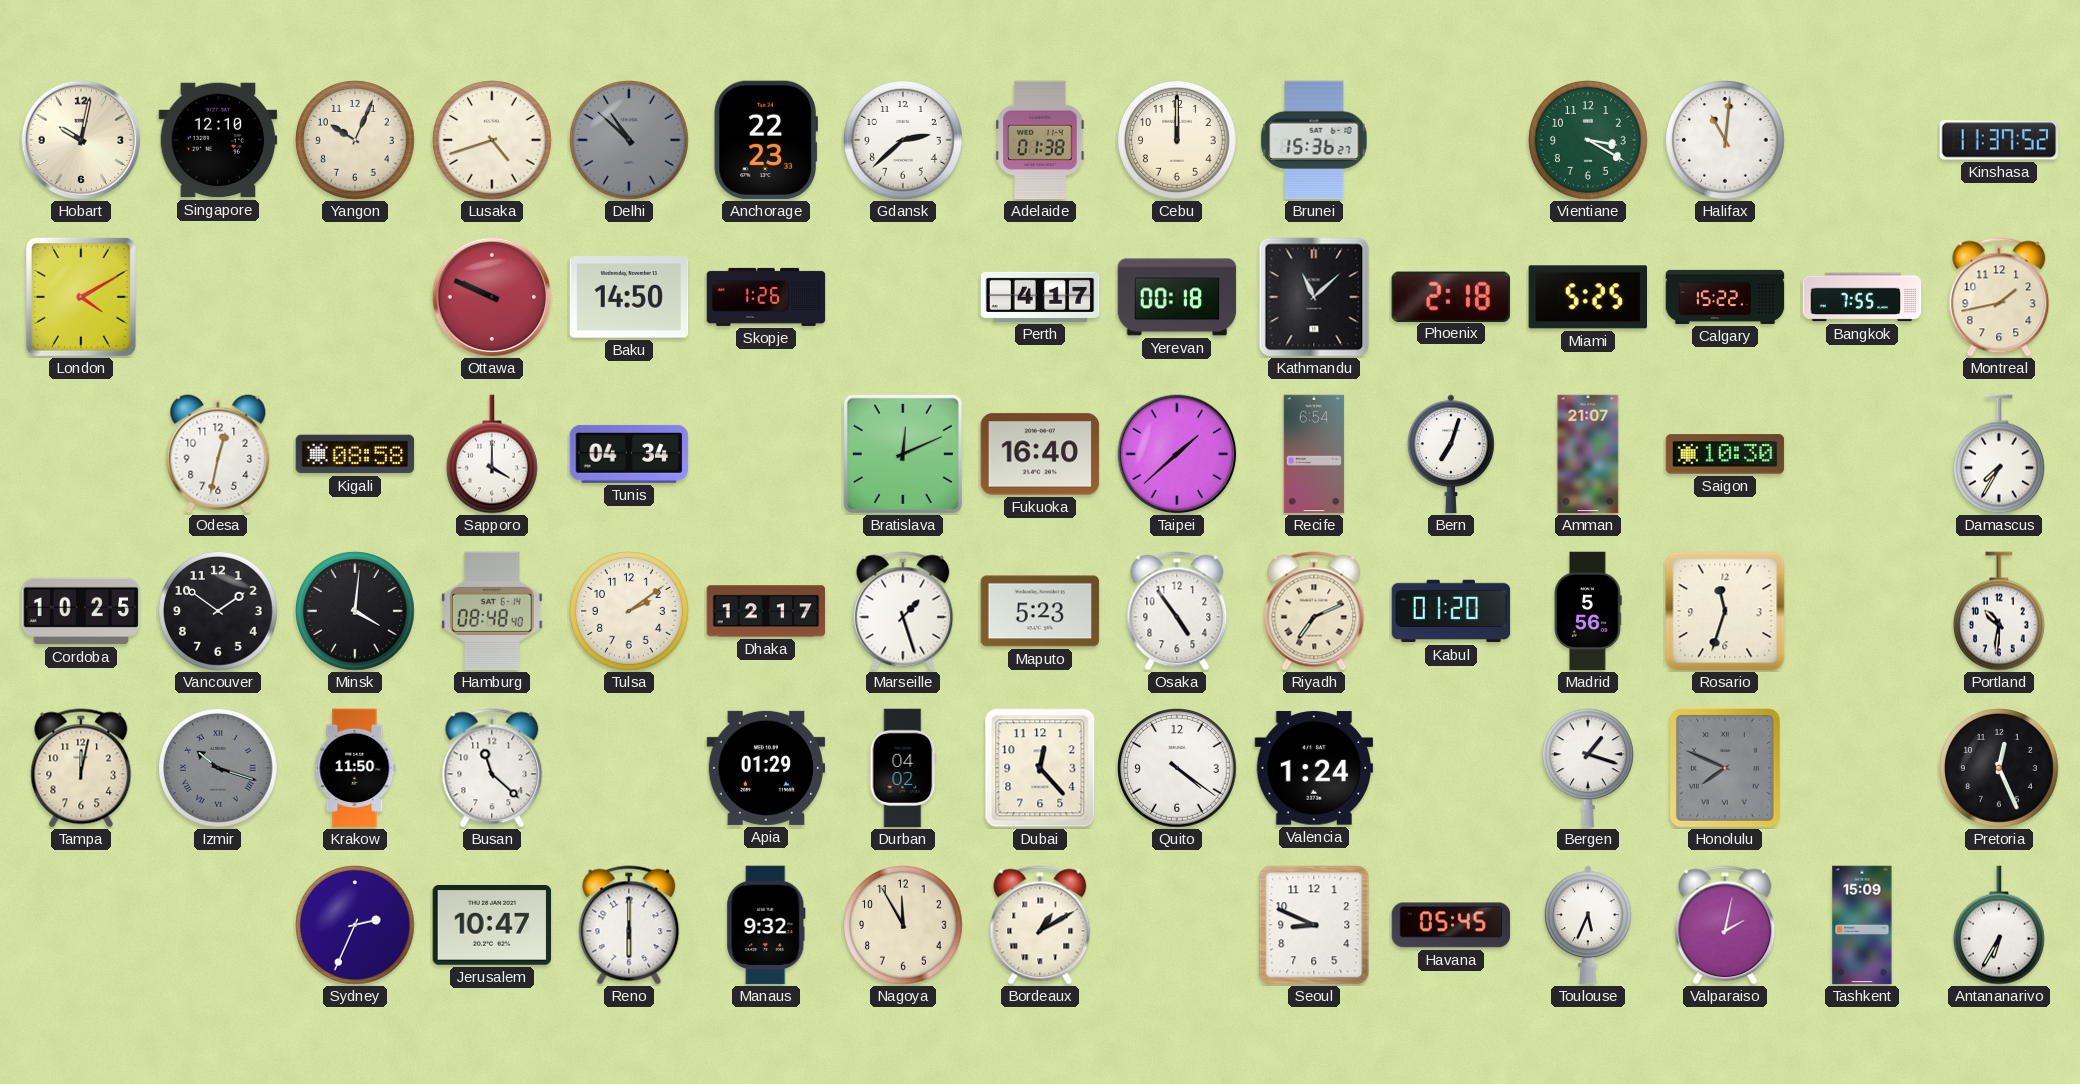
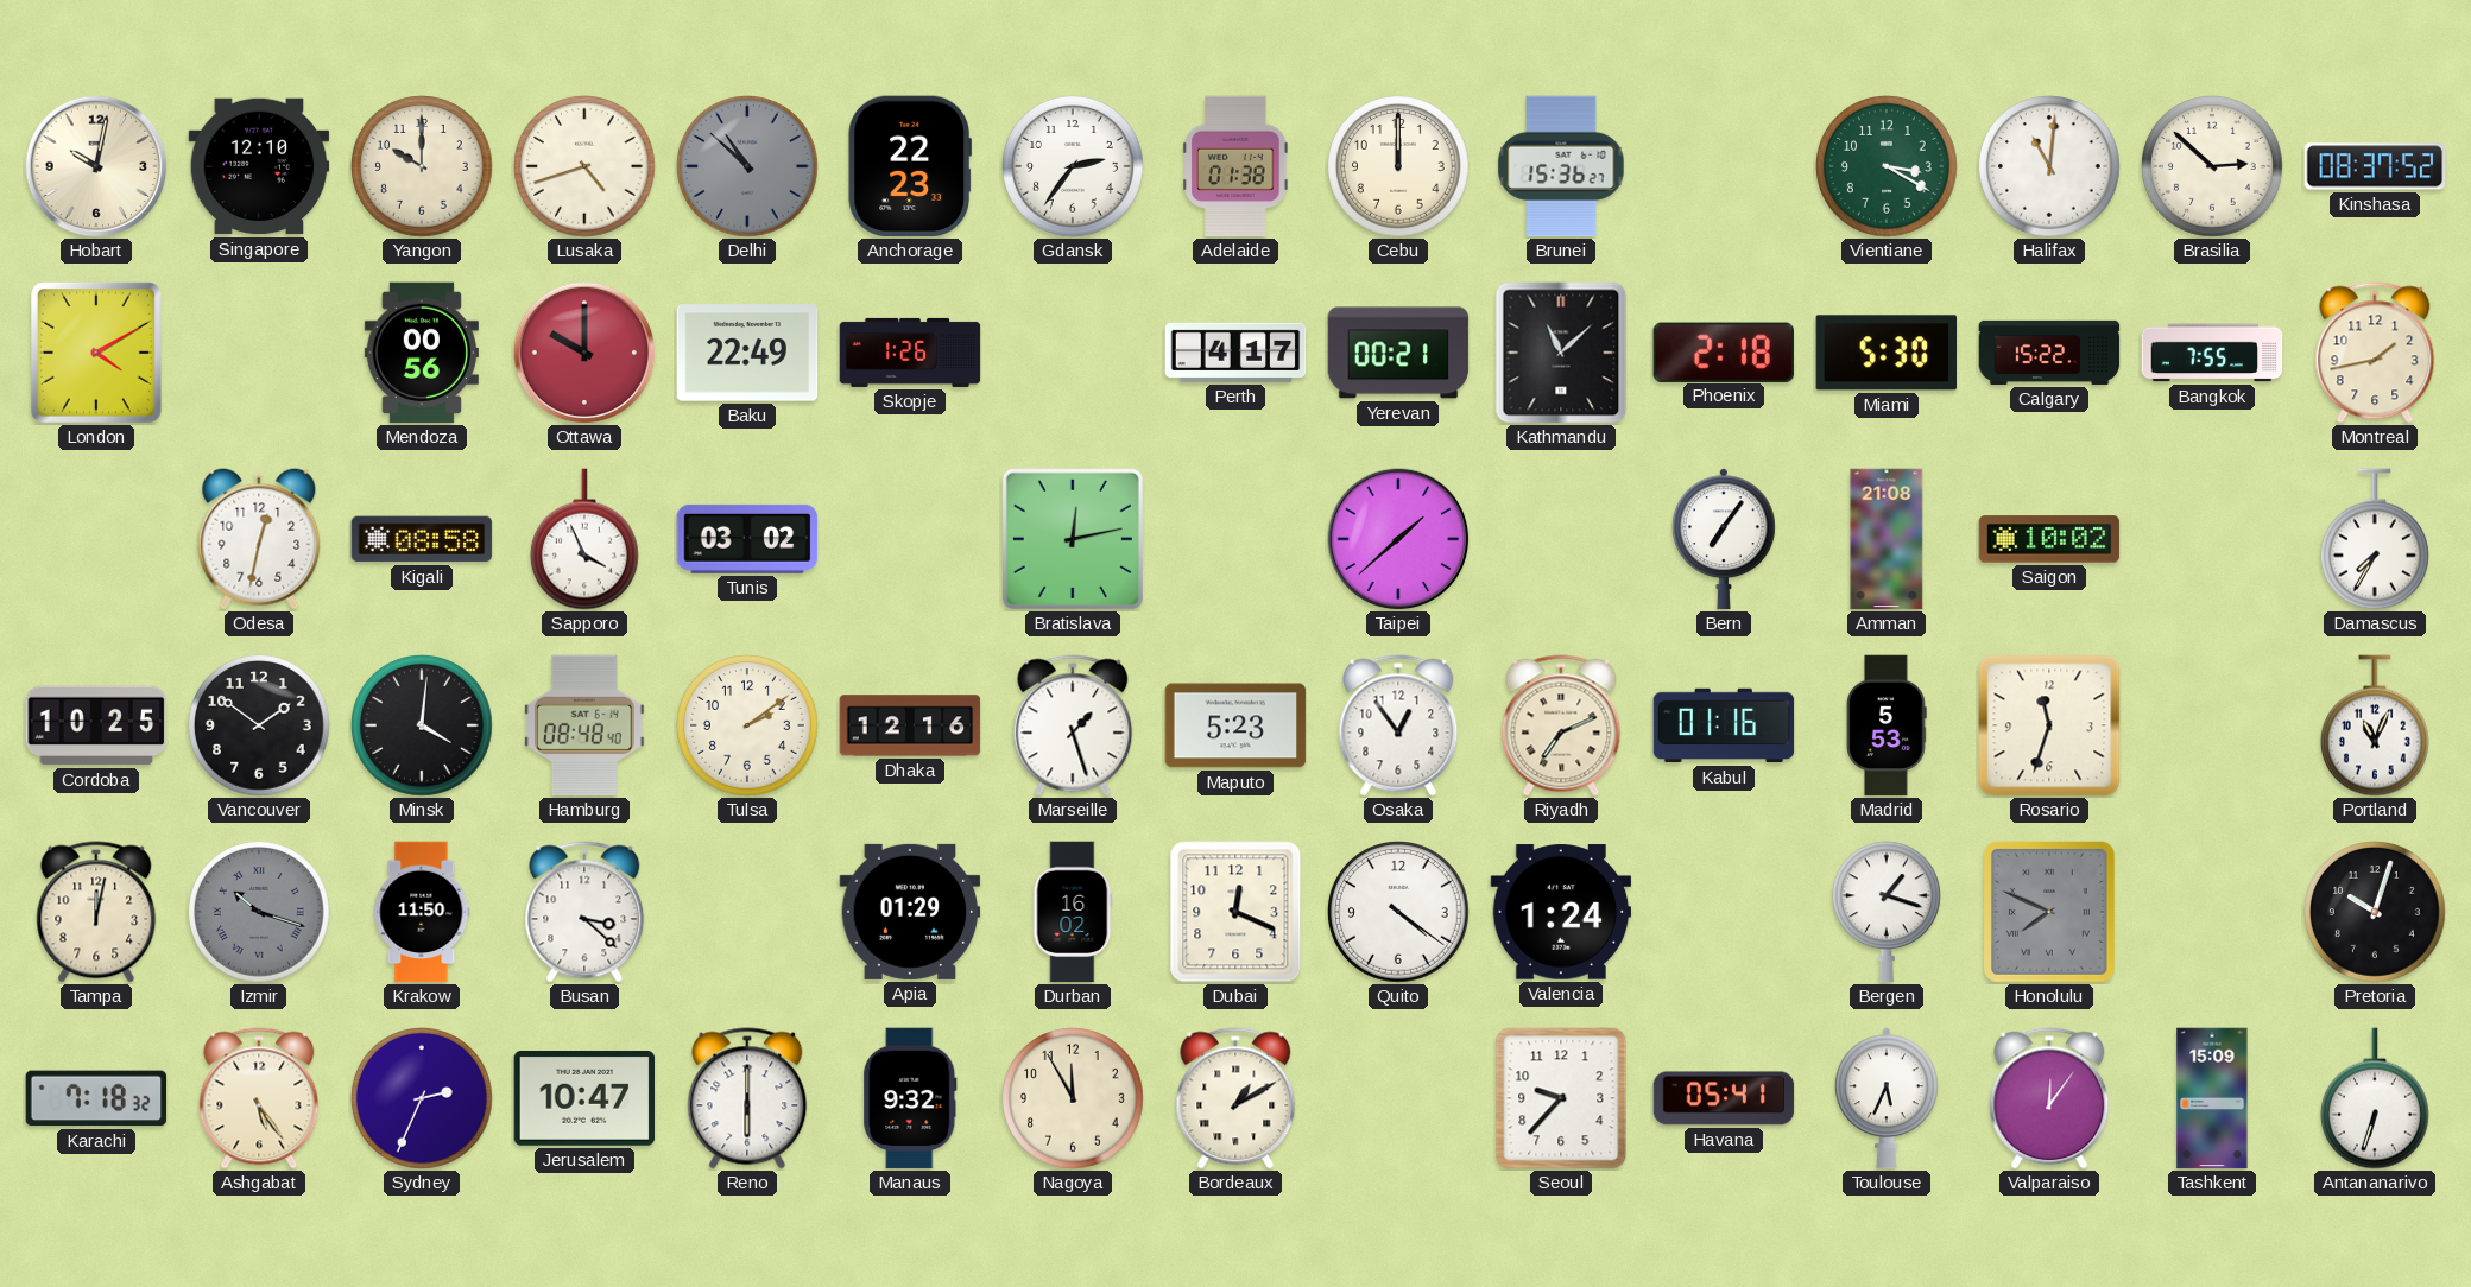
Yangon: 10:04 -> 10:00 (423, 167)
Gdansk: 2:38 -> 2:36 (1074, 167)
Brasilia: none -> 2:52 (2213, 167)
Kinshasa: 11:37 -> 08:37 (2375, 166)
Mendoza: none -> 00:56 (422, 353)
Ottawa: 9:49 -> 10:00 (584, 353)
Baku: 14:50 -> 22:49 (747, 353)
Yerevan: 00:18 -> 00:21 (1398, 353)
Miami: 5:25 -> 5:30 (1885, 353)
Sapporo: 4:00 -> 3:56 (584, 539)
Tunis: 04:34 -> 03:02 (747, 539)
Bratislava: 12:11 -> 12:13 (1073, 539)
Fukuoka: 16:40 -> none (1040, 454)
Recife: 6:54 -> none (1314, 454)
Bern: 7:03 -> 7:06 (1724, 539)
Amman: 21:07 -> 21:08 (1887, 539)
Saigon: 10:30 -> 10:02 (2049, 539)
Dhaka: 12:17 -> 12:16 (910, 725)
Osaka: 4:54 -> 12:54 (1398, 725)
Kabul: 01:20 -> 01:16 (1724, 725)
Madrid: 5:56 -> 5:53 (1887, 725)
Portland: 10:31 -> 11:04 (2375, 725)
Busan: 11:22 -> 3:22 (584, 912)
Durban: 04:02 -> 16:02 (1073, 912)
Dubai: 12:23 -> 12:19 (1235, 912)
Pretoria: 12:26 -> 10:03 (2376, 913)
Karachi: none -> 7:18 (96, 1098)
Ashgabat: none -> 5:24 (259, 1098)
Seoul: 8:49 -> 9:37 (1561, 1098)
Havana: 05:45 -> 05:41 (1724, 1098)
Valparaiso: 2:02 -> 12:06 (2049, 1098)
Antananarivo: 6:35 -> 6:33 (2375, 1098)
